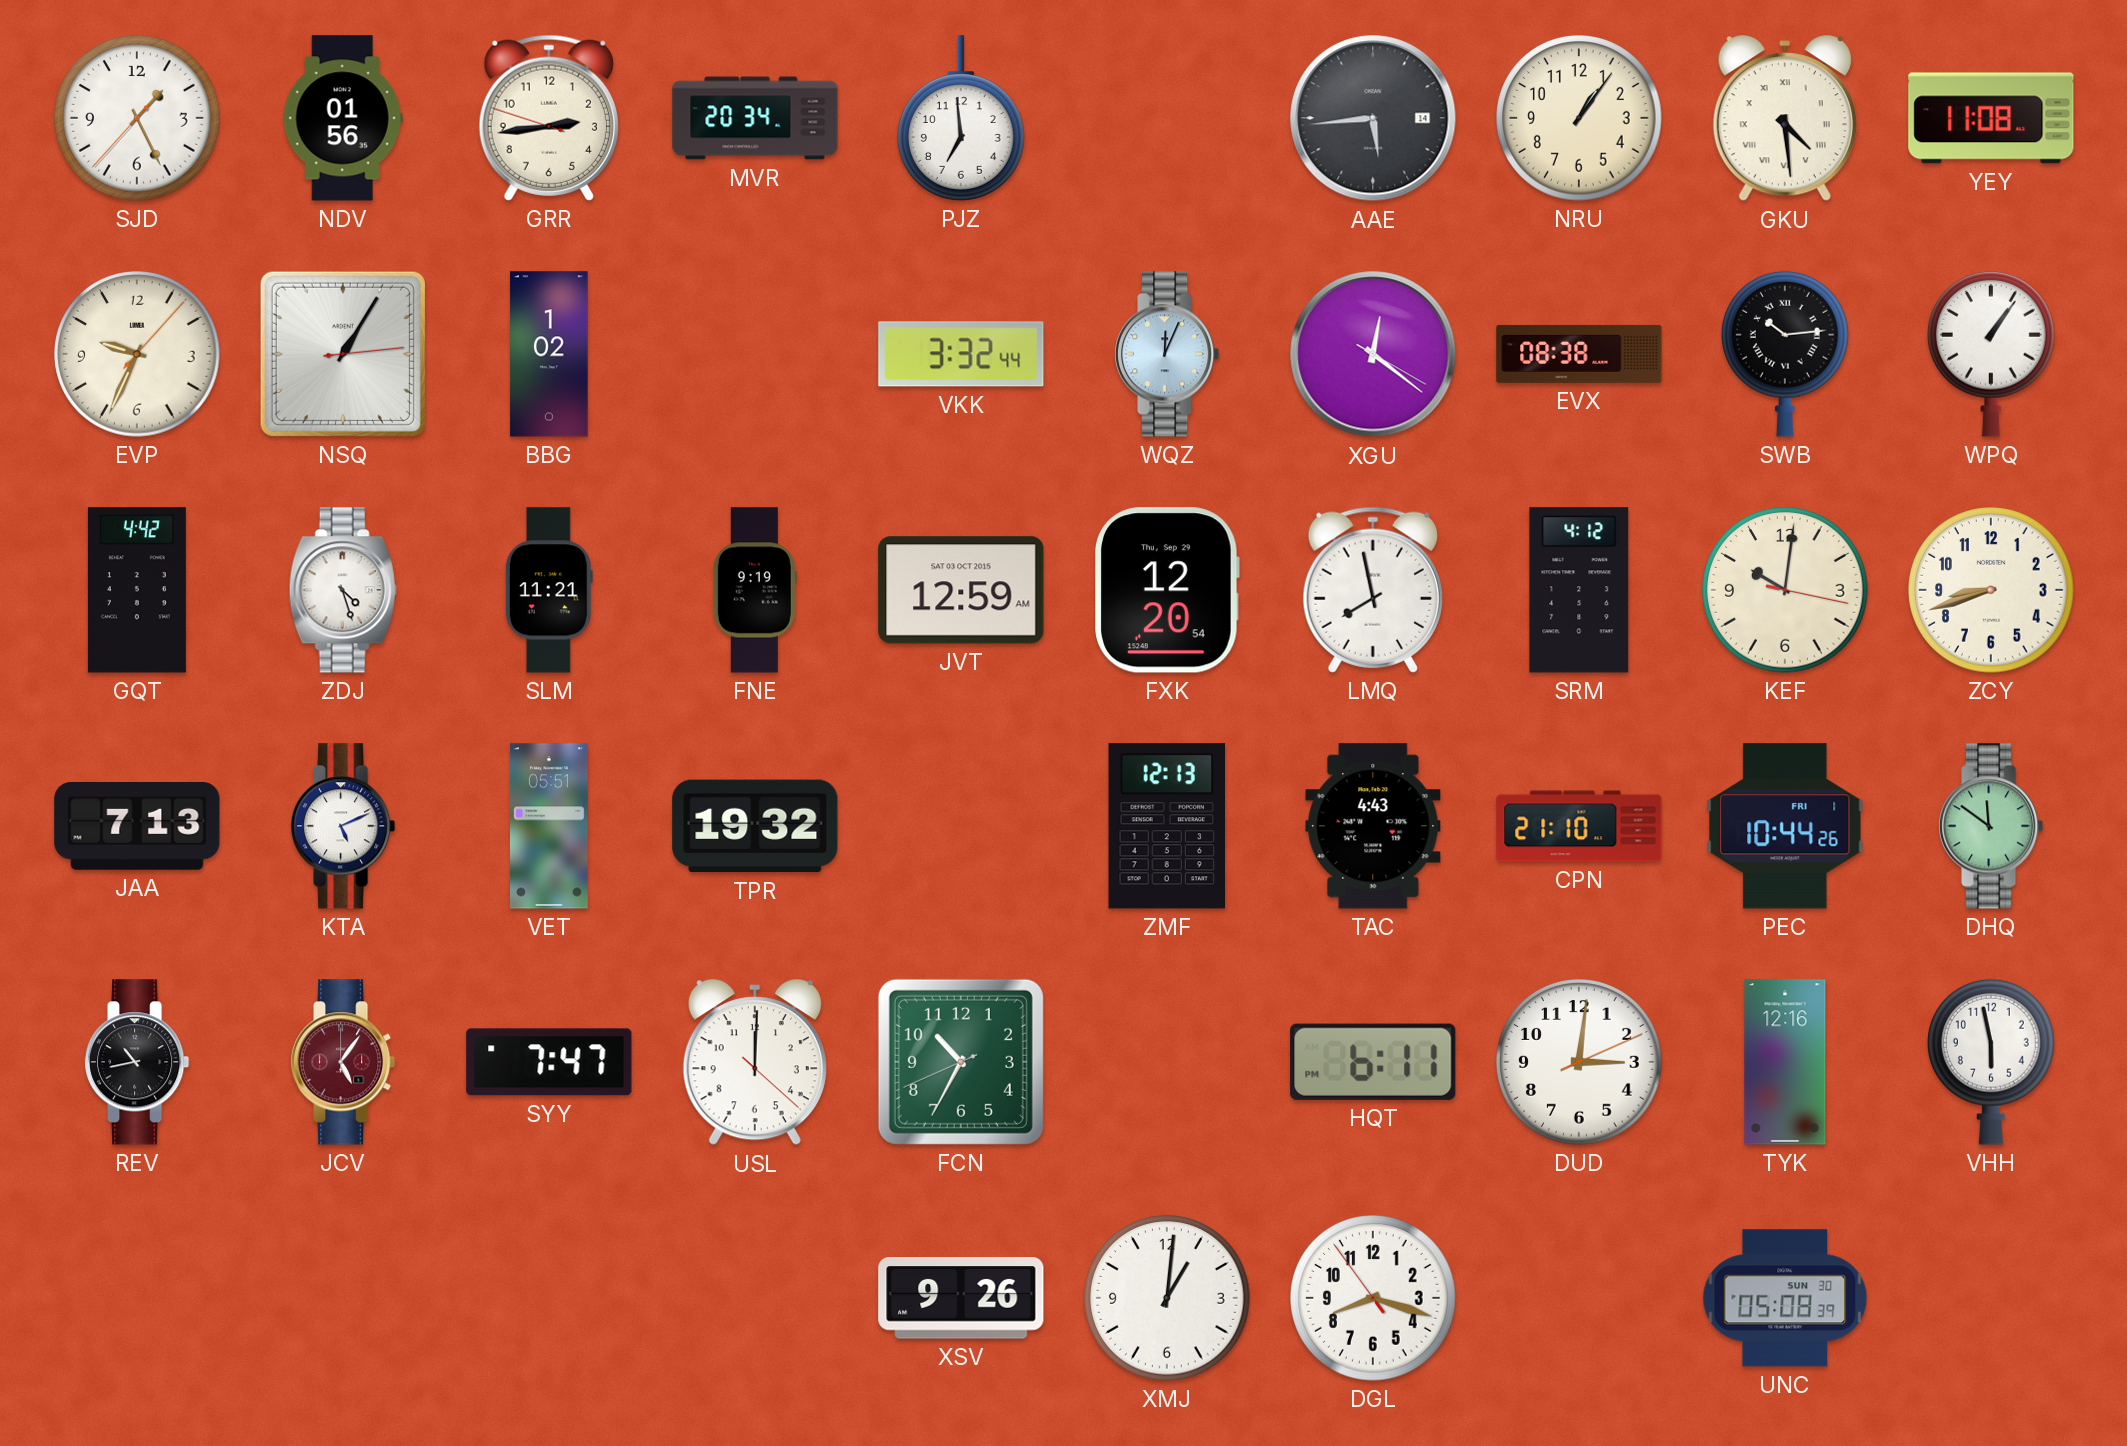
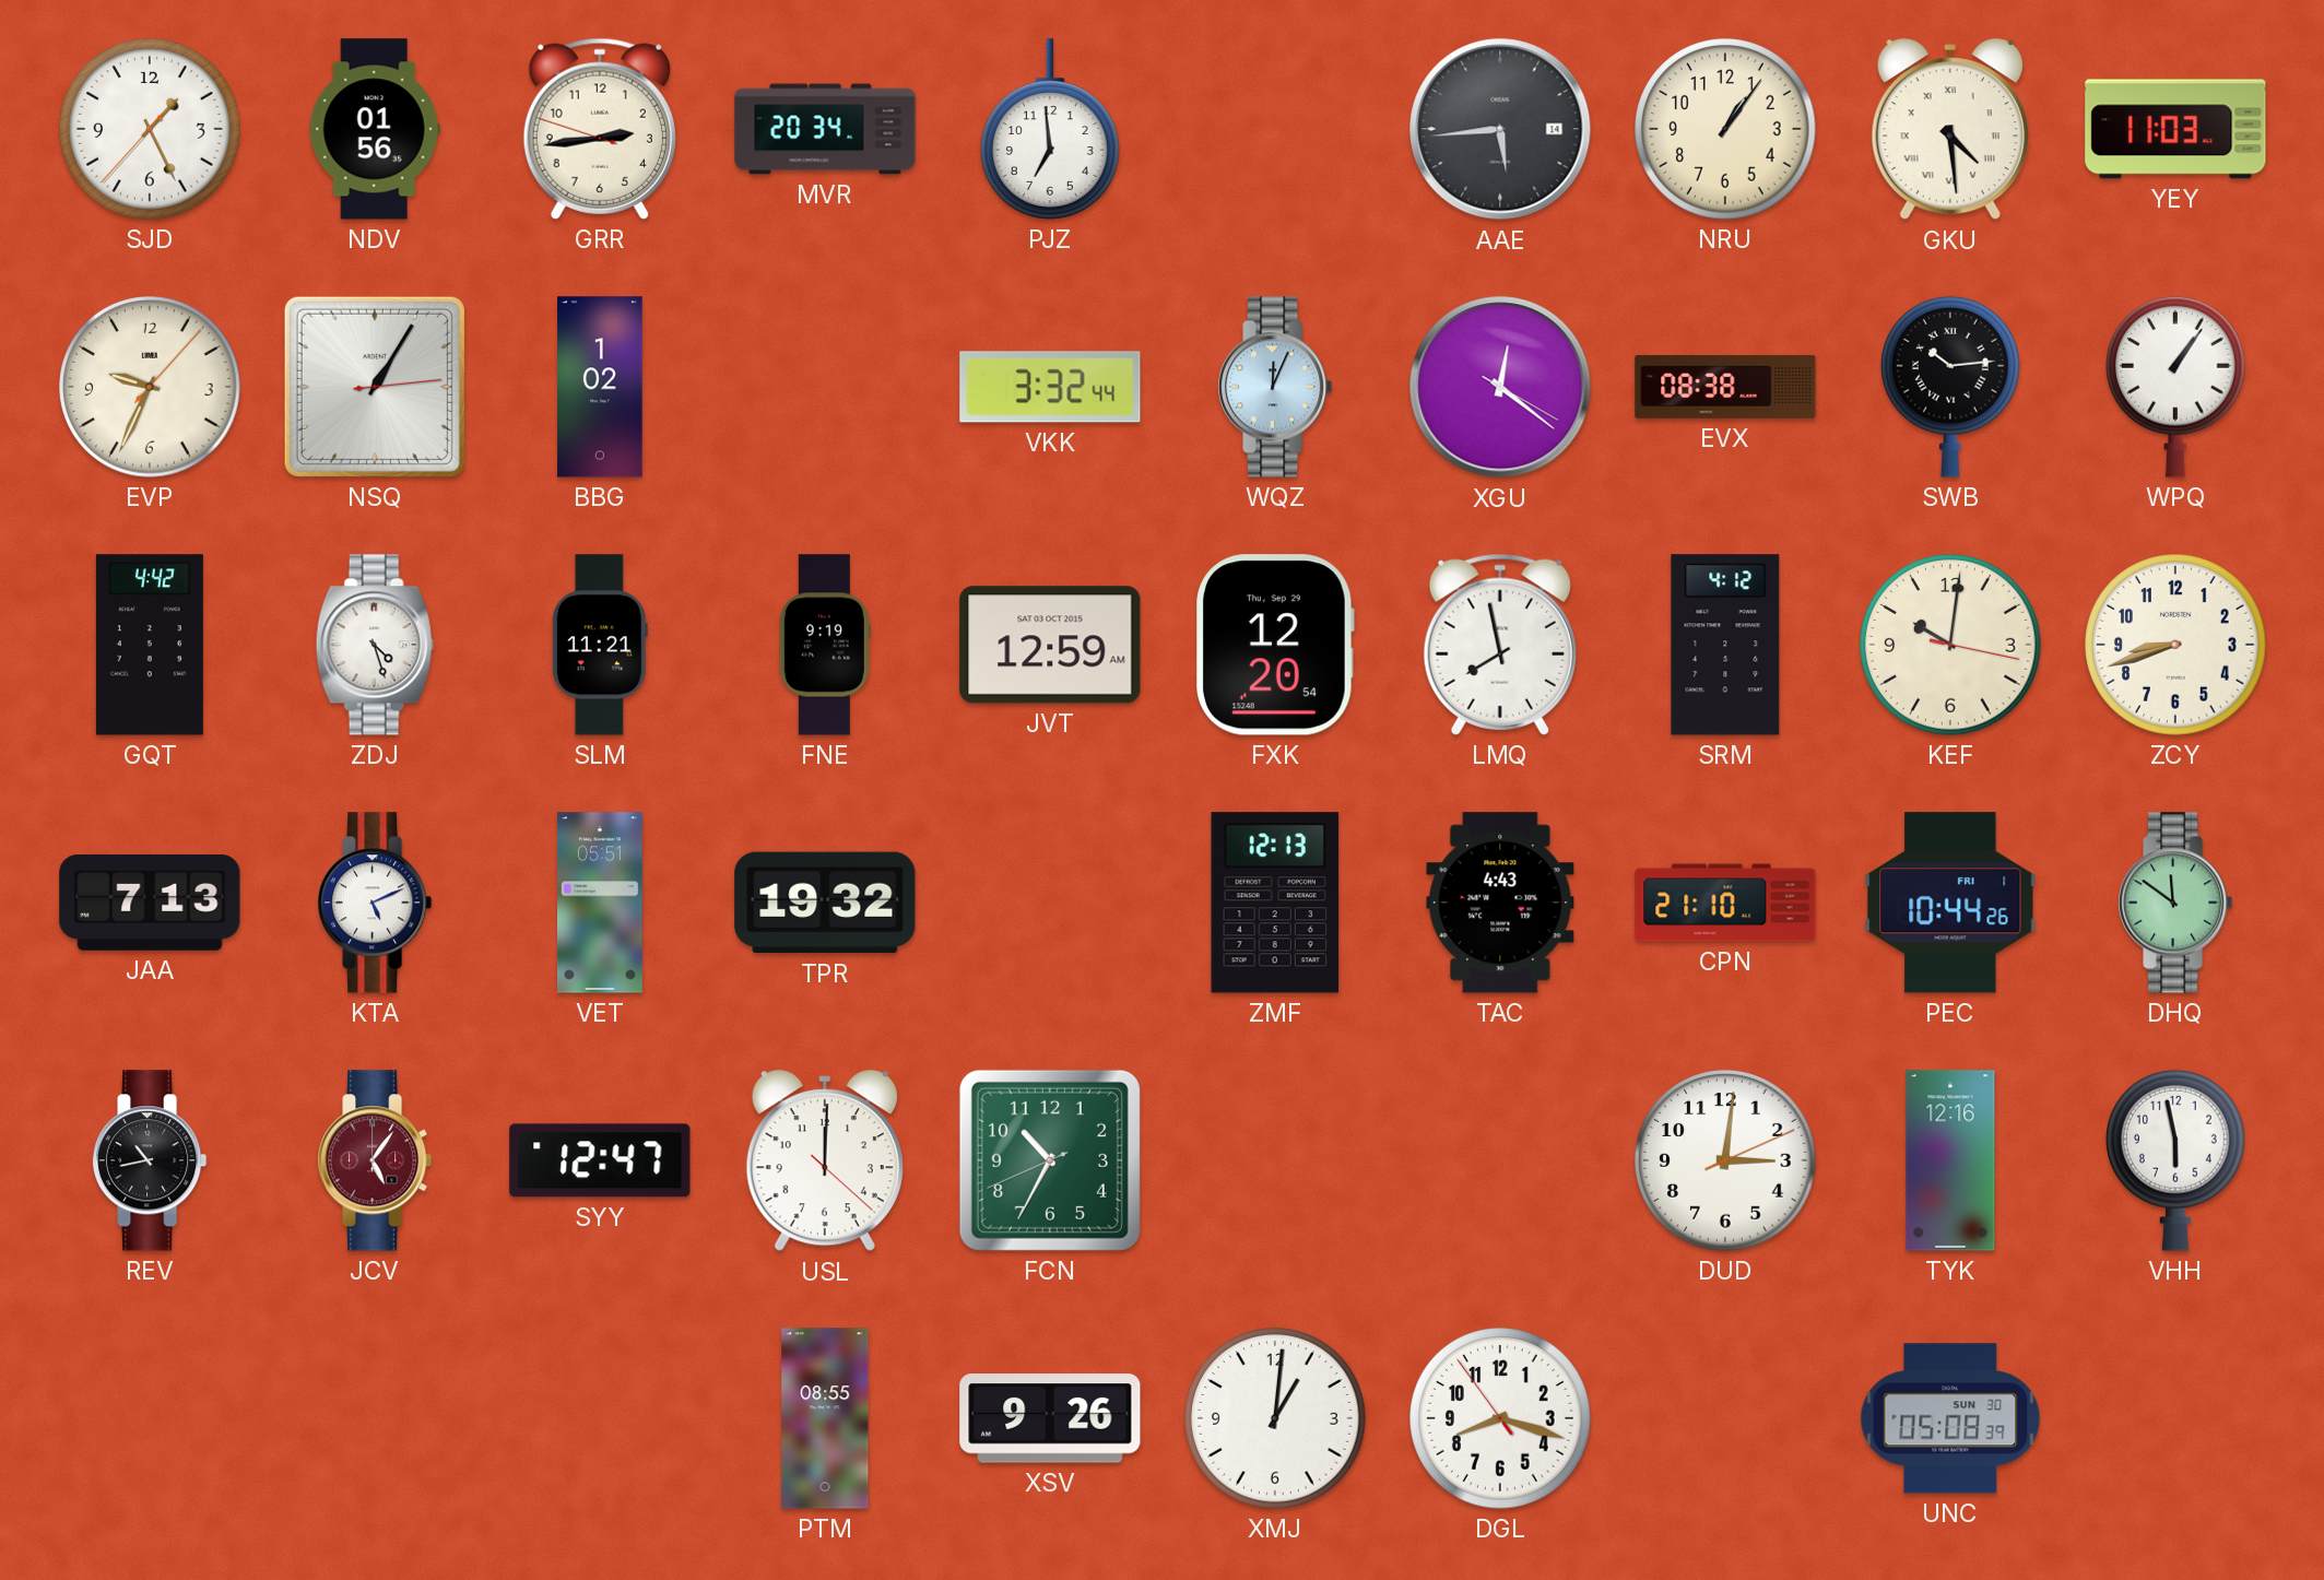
YEY: 11:08 -> 11:03 (2175, 129)
SYY: 7:47 -> 12:47 (600, 1160)
HQT: 6:11 -> none (1373, 1062)
PTM: none -> 08:55 (825, 1418)
